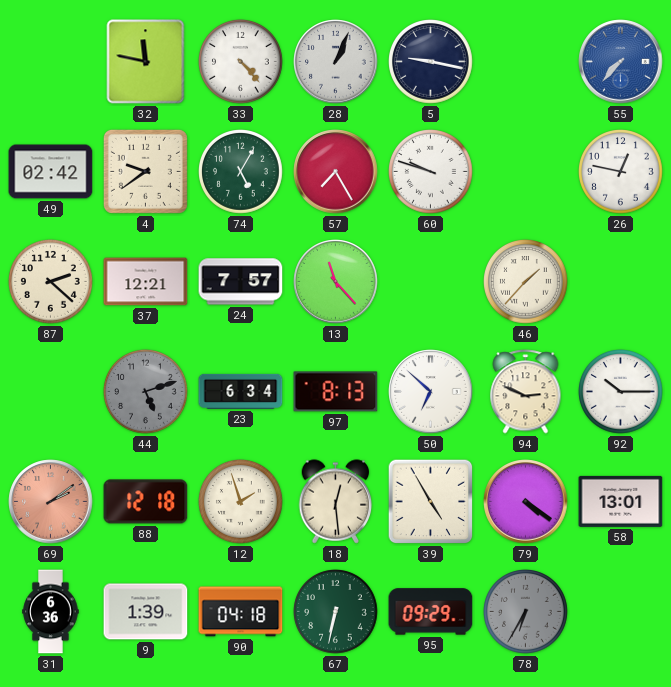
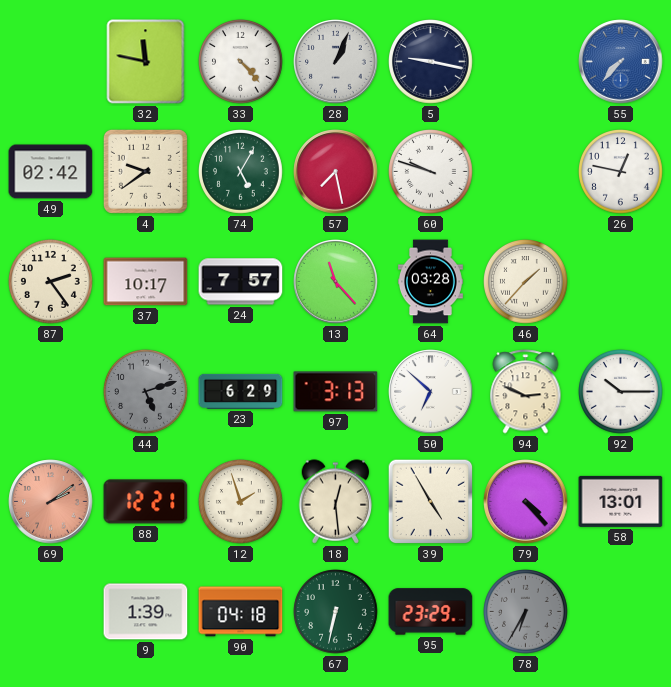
57: 7:25 -> 7:28 (336, 172)
87: 2:22 -> 2:24 (51, 282)
37: 12:21 -> 10:17 (146, 282)
64: none -> 03:28 (430, 282)
23: 6:34 -> 6:29 (241, 391)
97: 8:13 -> 3:13 (336, 392)
88: 12:18 -> 12:21 (146, 502)
79: 4:21 -> 4:23 (526, 502)
31: 6:36 -> none (51, 612)
95: 09:29 -> 23:29 (431, 612)
